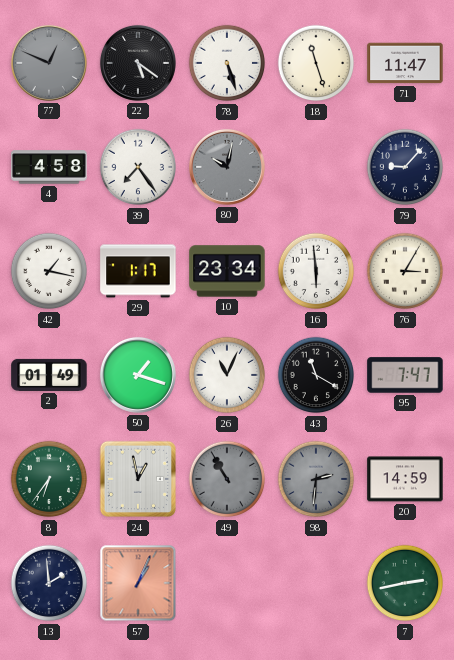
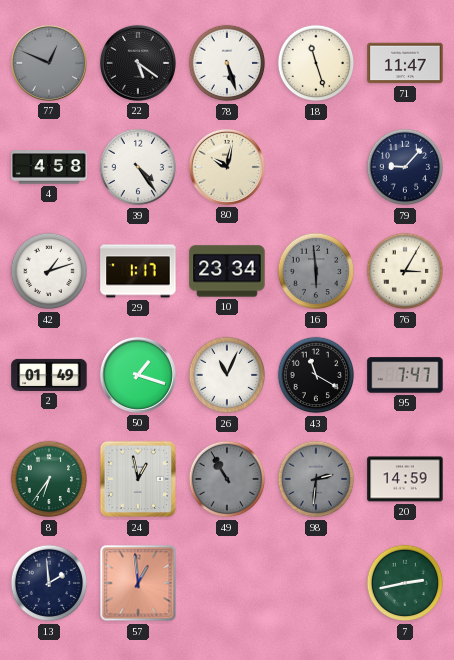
39: 7:24 -> 4:24 (138, 167)
80 dial: grey -> cream (227, 167)
42: 1:17 -> 1:12 (49, 271)
16 dial: white -> grey (316, 271)
57: 1:04 -> 12:59 (138, 583)
